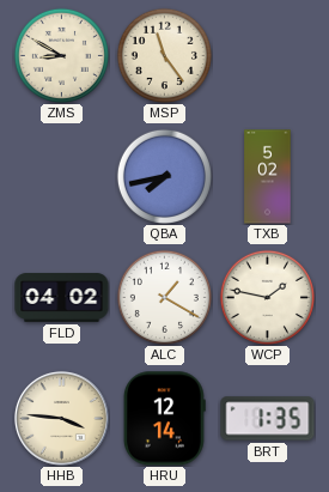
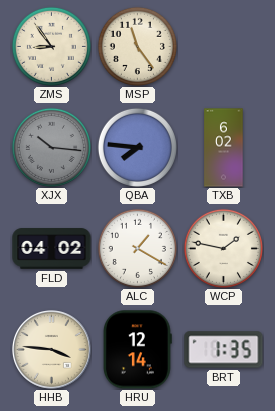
ZMS: 8:50 -> 8:54 (51, 46)
XJX: none -> 10:16 (51, 147)
QBA: 7:43 -> 7:46 (137, 147)
TXB: 5:02 -> 6:02 (224, 148)
